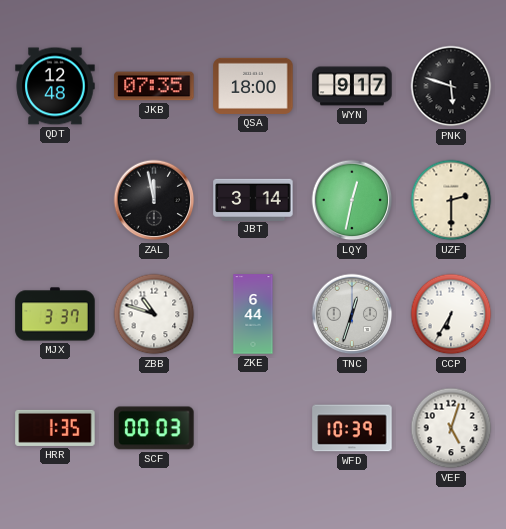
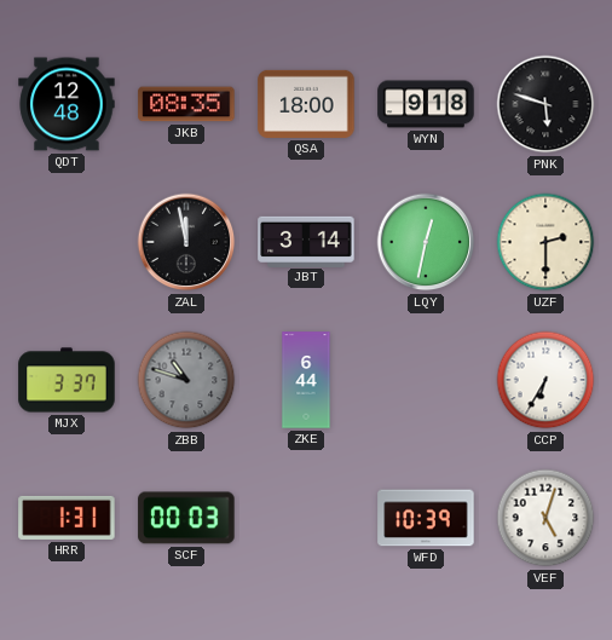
JKB: 07:35 -> 08:35 (186, 104)
WYN: 9:17 -> 9:18 (426, 104)
ZBB dial: white -> grey (186, 380)
TNC: 12:33 -> none (352, 314)
HRR: 1:35 -> 1:31 (67, 518)
